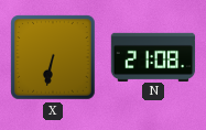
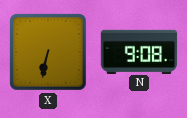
N: 21:08 -> 9:08 (139, 51)
